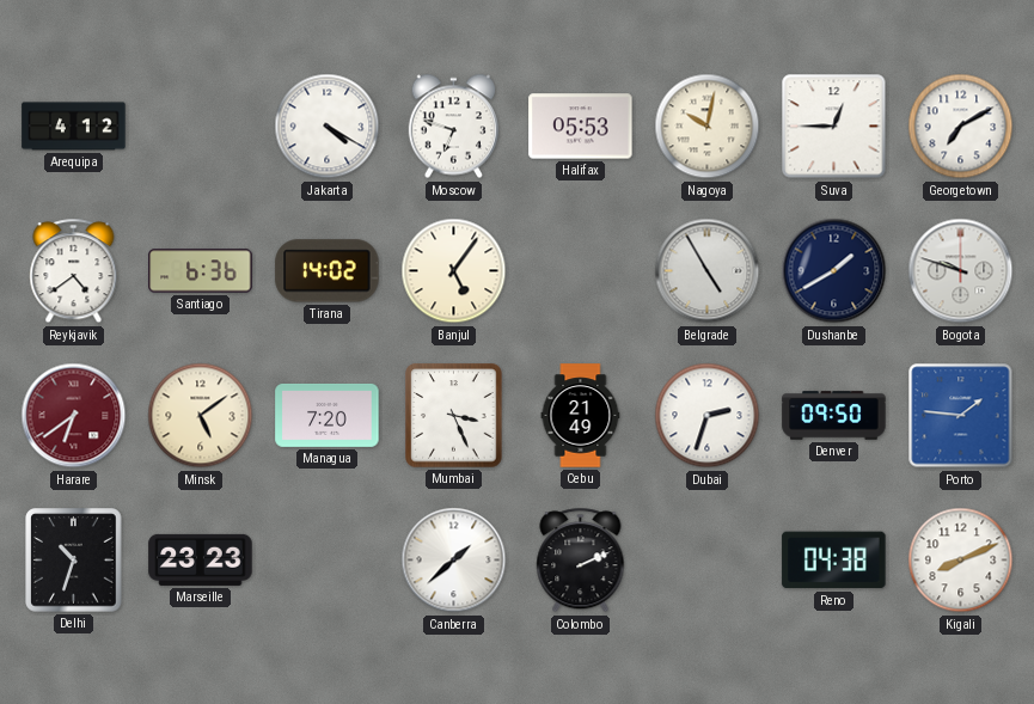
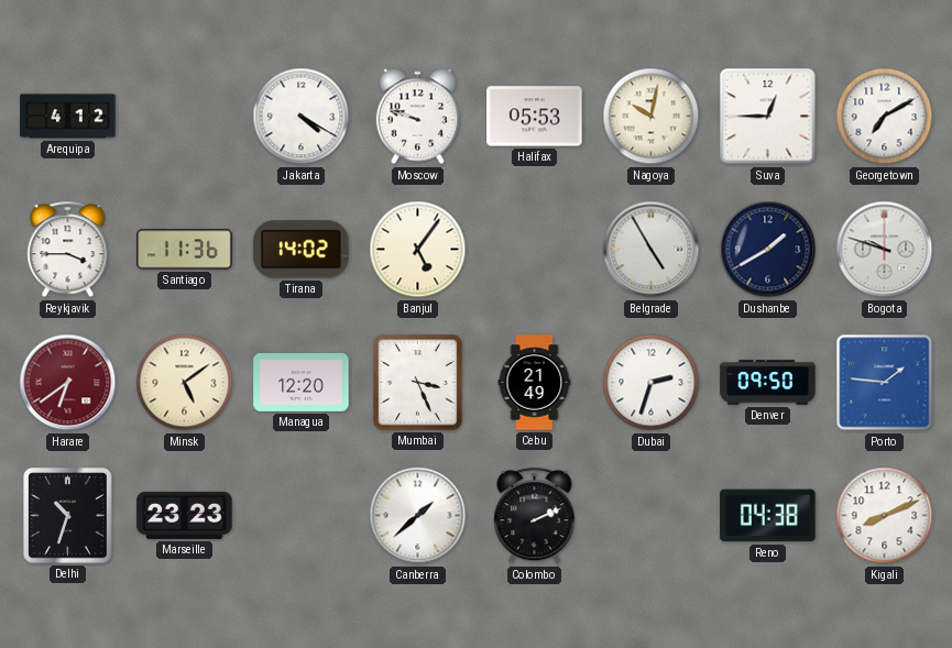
Moscow: 6:48 -> 9:48 (417, 117)
Reykjavik: 4:39 -> 3:45 (68, 250)
Santiago: 6:36 -> 11:36 (185, 250)
Managua: 7:20 -> 12:20 (302, 382)
